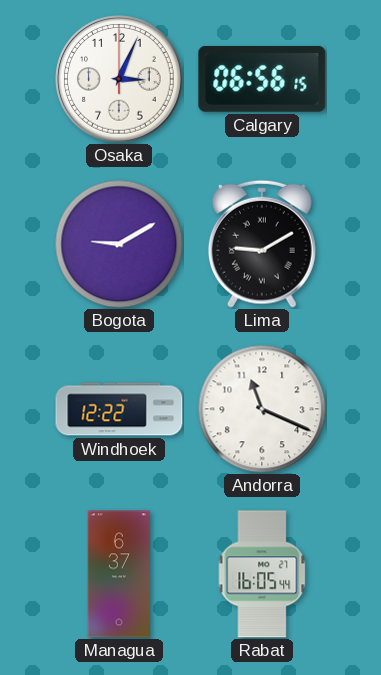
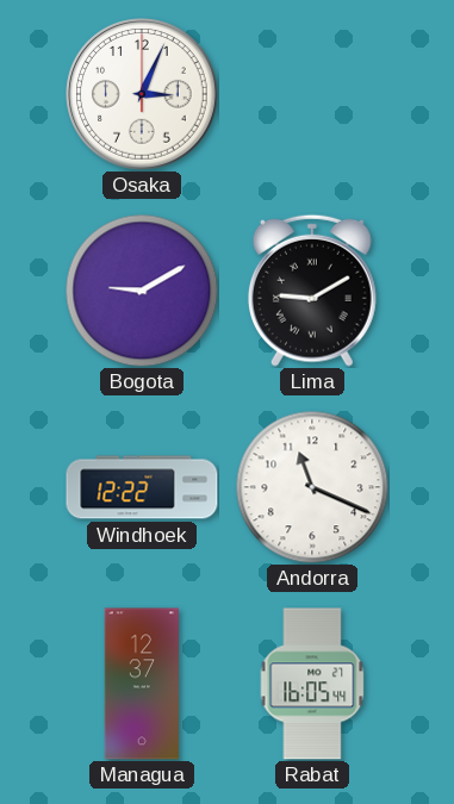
Calgary: 06:56 -> none (262, 79)
Managua: 6:37 -> 12:37 (141, 684)
